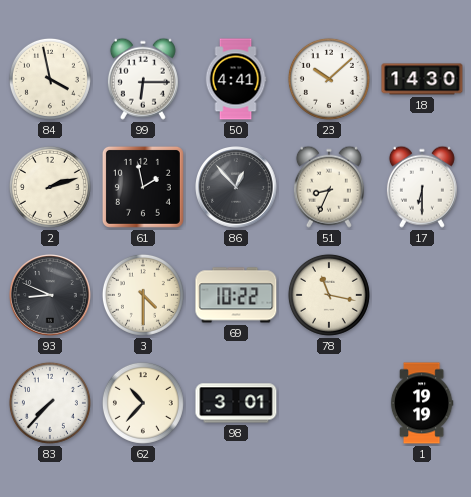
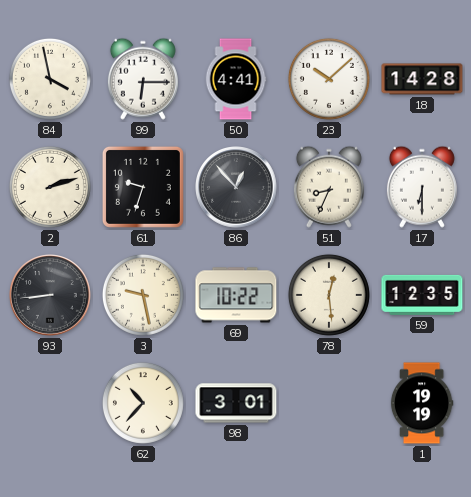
18: 14:30 -> 14:28 (422, 79)
61: 1:58 -> 9:33 (143, 187)
93: 8:49 -> 8:44 (51, 296)
3: 4:30 -> 9:28 (143, 295)
78: 11:17 -> 12:29 (329, 295)
59: none -> 12:35 (422, 295)
83: 7:37 -> none (50, 403)
